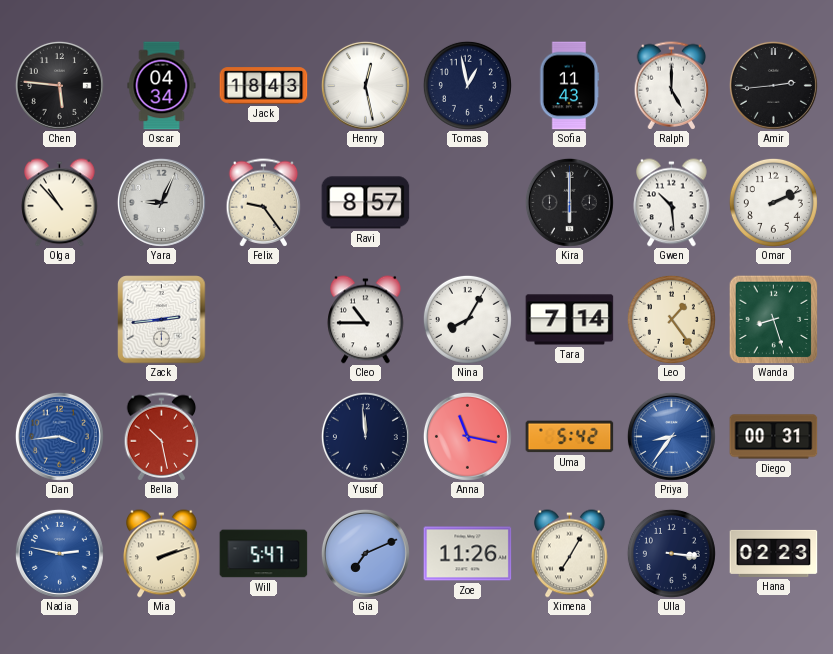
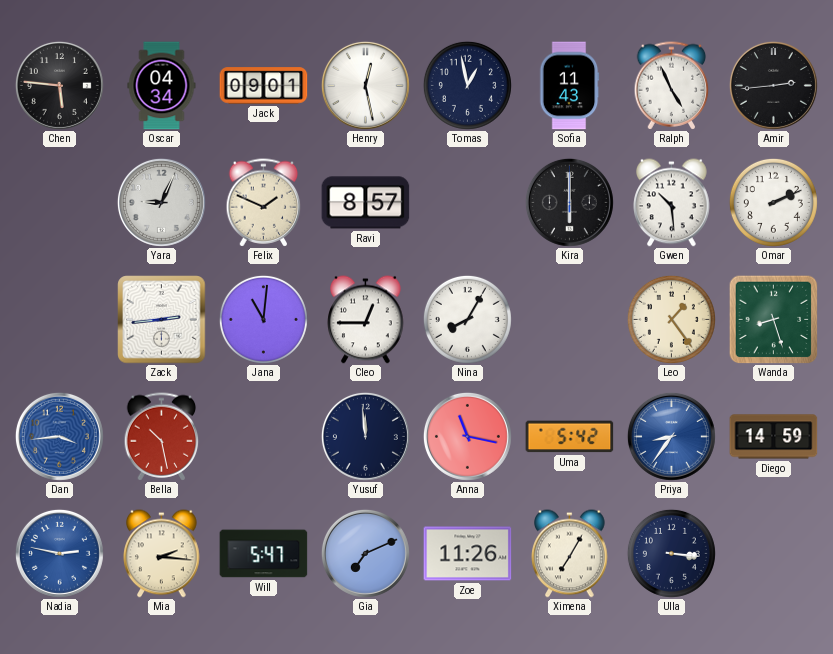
Jack: 18:43 -> 09:01 (264, 86)
Ralph: 5:00 -> 4:56 (672, 86)
Olga: 10:53 -> none (60, 203)
Felix: 9:24 -> 1:49 (264, 203)
Jana: none -> 11:01 (263, 319)
Cleo: 10:45 -> 12:45 (366, 320)
Tara: 7:14 -> none (570, 320)
Diego: 00:31 -> 14:59 (774, 437)
Mia: 2:12 -> 2:16 (162, 554)
Hana: 02:23 -> none (774, 553)
